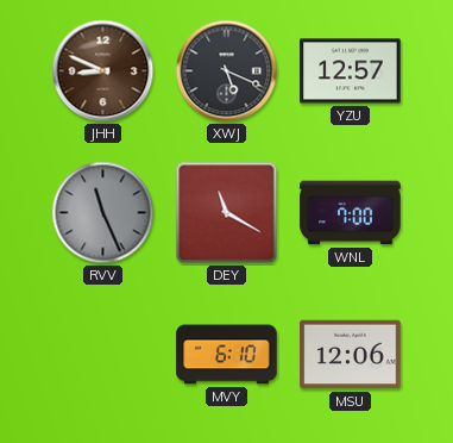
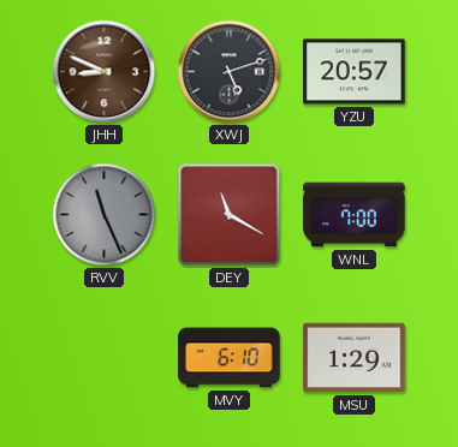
XWJ: 5:19 -> 5:12 (230, 72)
YZU: 12:57 -> 20:57 (355, 72)
MSU: 12:06 -> 1:29 (355, 358)
